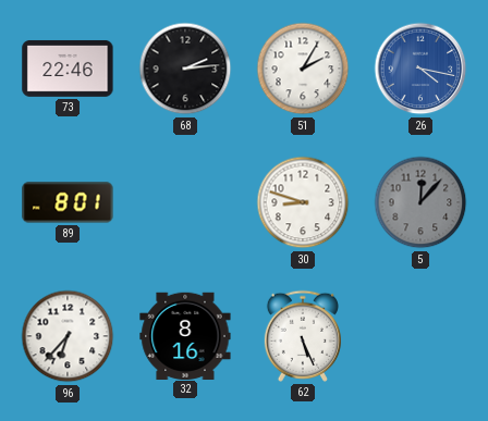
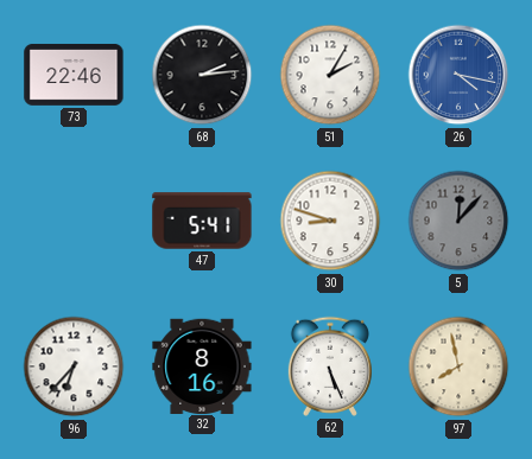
89: 8:01 -> none (68, 202)
47: none -> 5:41 (202, 221)
97: none -> 7:58 (458, 366)
